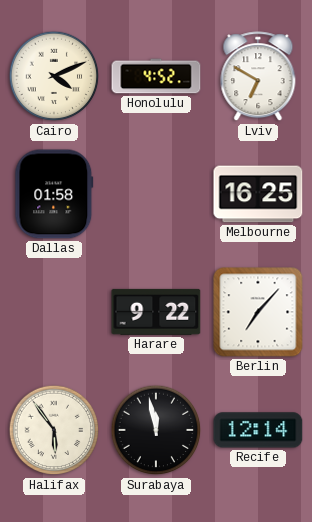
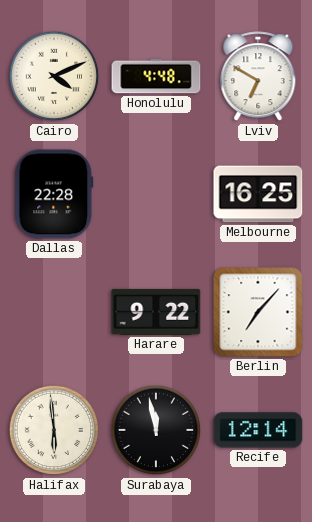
Honolulu: 4:52 -> 4:48 (156, 76)
Dallas: 01:58 -> 22:28 (54, 194)
Halifax: 5:54 -> 5:59 (54, 430)
